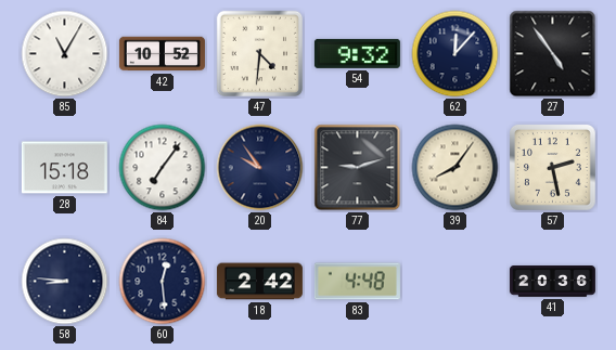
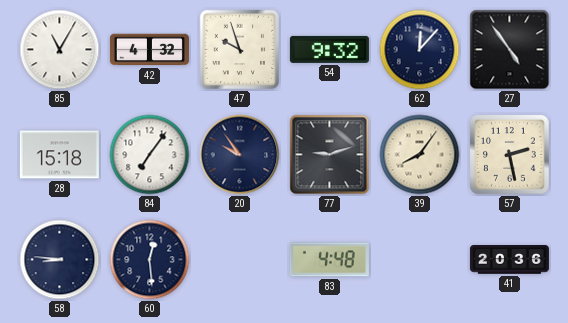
42: 10:52 -> 4:32 (149, 50)
47: 4:31 -> 9:57 (239, 50)
18: 2:42 -> none (259, 282)
